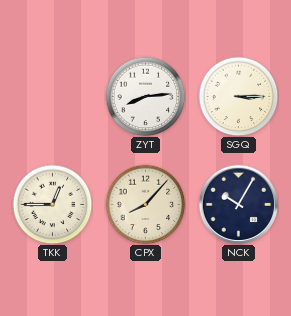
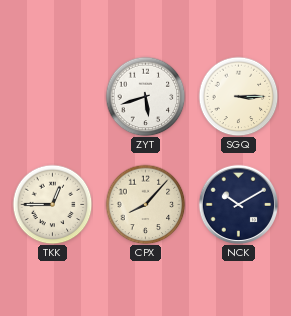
ZYT: 8:14 -> 5:42 (145, 96)
NCK: 10:05 -> 10:10 (238, 204)
